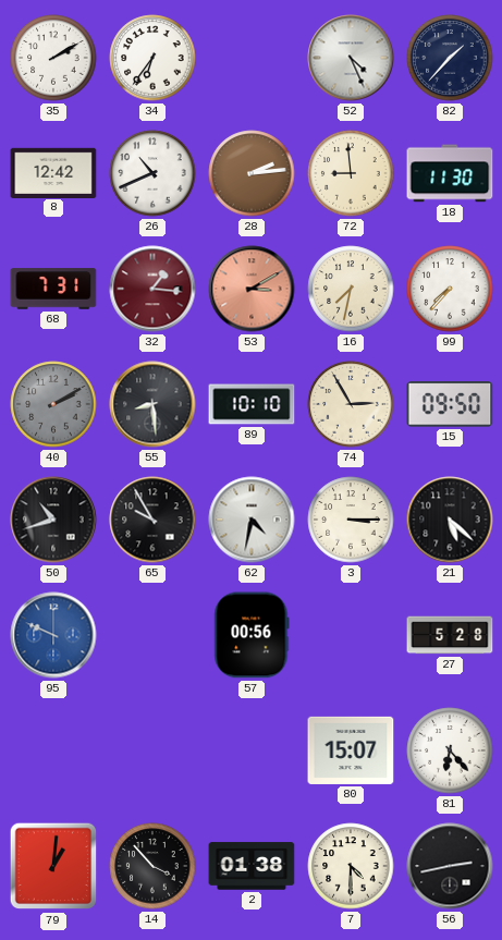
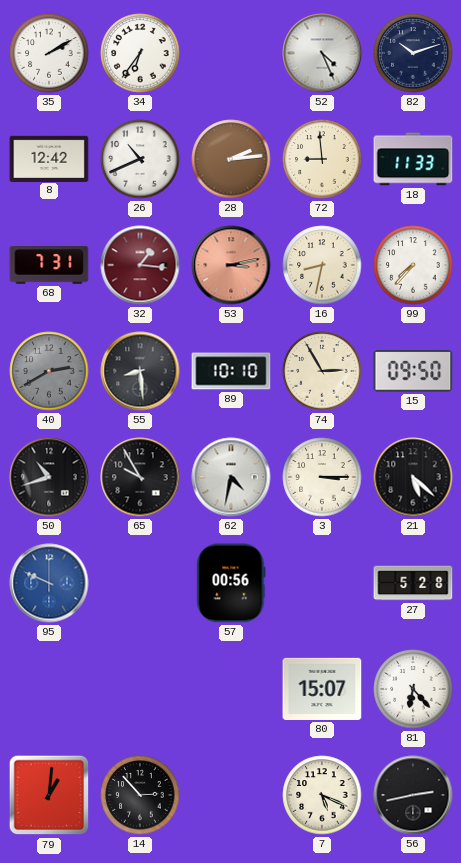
82: 1:37 -> 10:12 (413, 53)
18: 11:30 -> 11:33 (413, 159)
53: 3:10 -> 3:13 (231, 265)
16: 7:32 -> 8:32 (322, 265)
40: 2:10 -> 2:40 (49, 371)
14: 3:53 -> 2:53 (140, 795)
2: 01:38 -> none (252, 866)
7: 4:30 -> 5:19 (322, 795)
